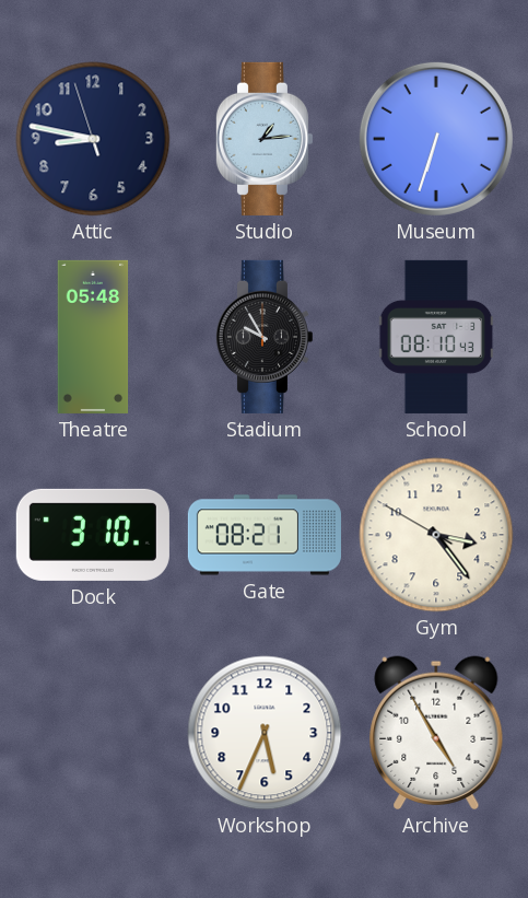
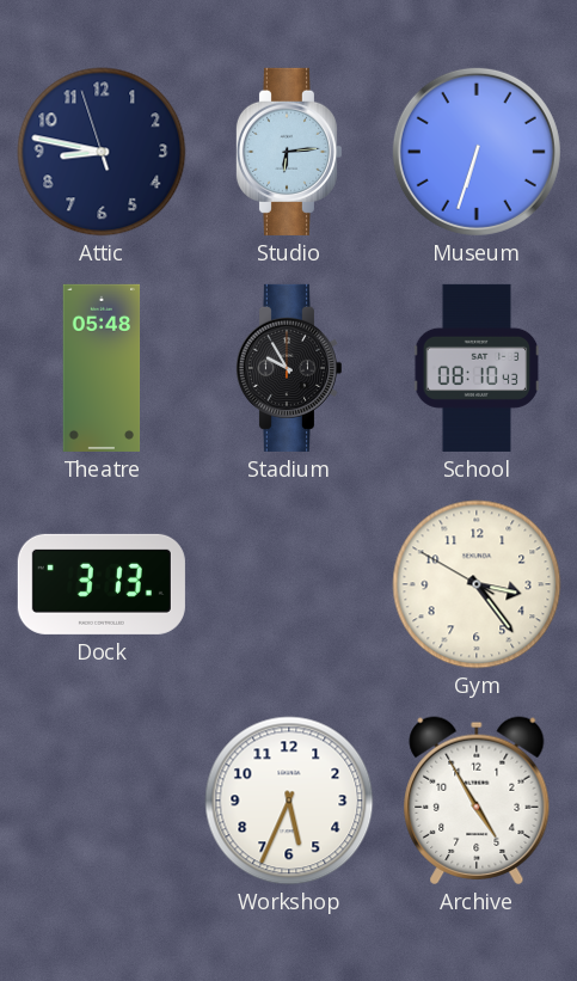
Studio: 1:14 -> 6:14 (288, 152)
Dock: 3:10 -> 3:13 (102, 584)
Gate: 08:21 -> none (265, 535)
